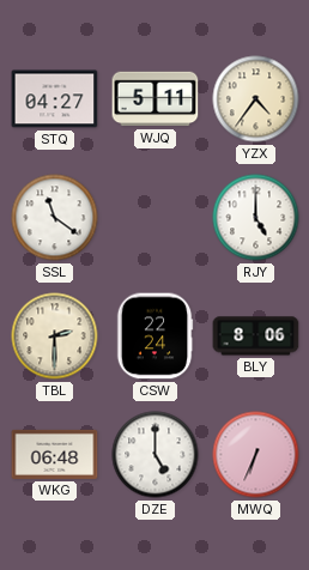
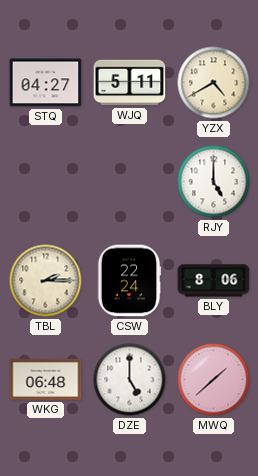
YZX: 4:36 -> 4:40 (214, 83)
SSL: 11:21 -> none (55, 218)
TBL: 2:30 -> 2:15 (46, 281)
MWQ: 6:34 -> 1:38 (214, 380)
